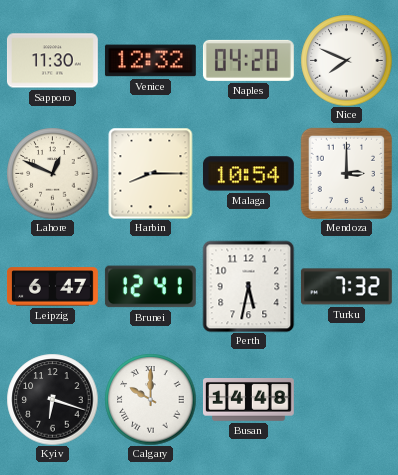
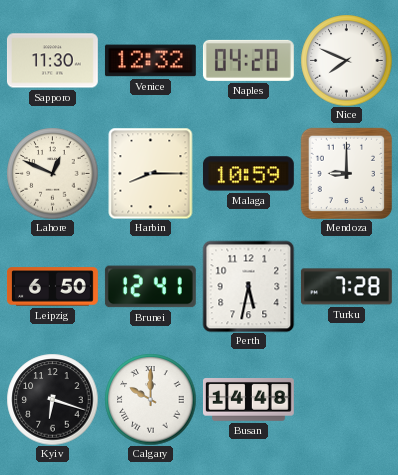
Malaga: 10:54 -> 10:59 (248, 174)
Mendoza: 3:00 -> 9:00 (346, 173)
Leipzig: 6:47 -> 6:50 (53, 287)
Turku: 7:32 -> 7:28 (346, 287)
